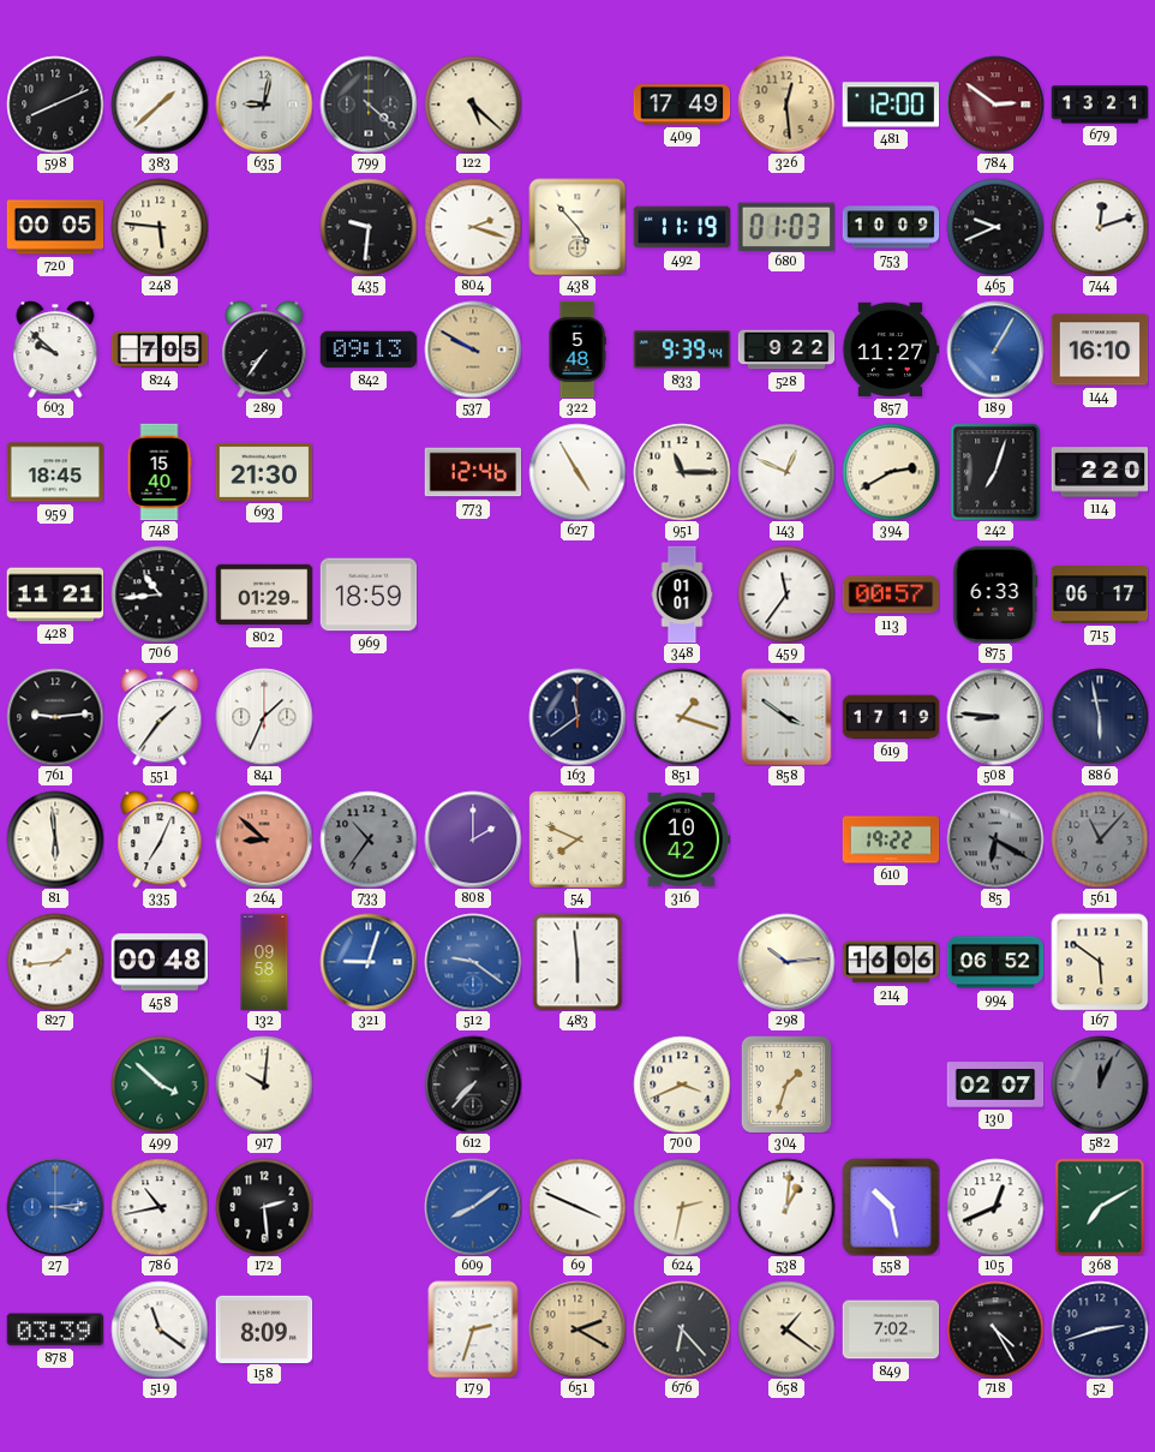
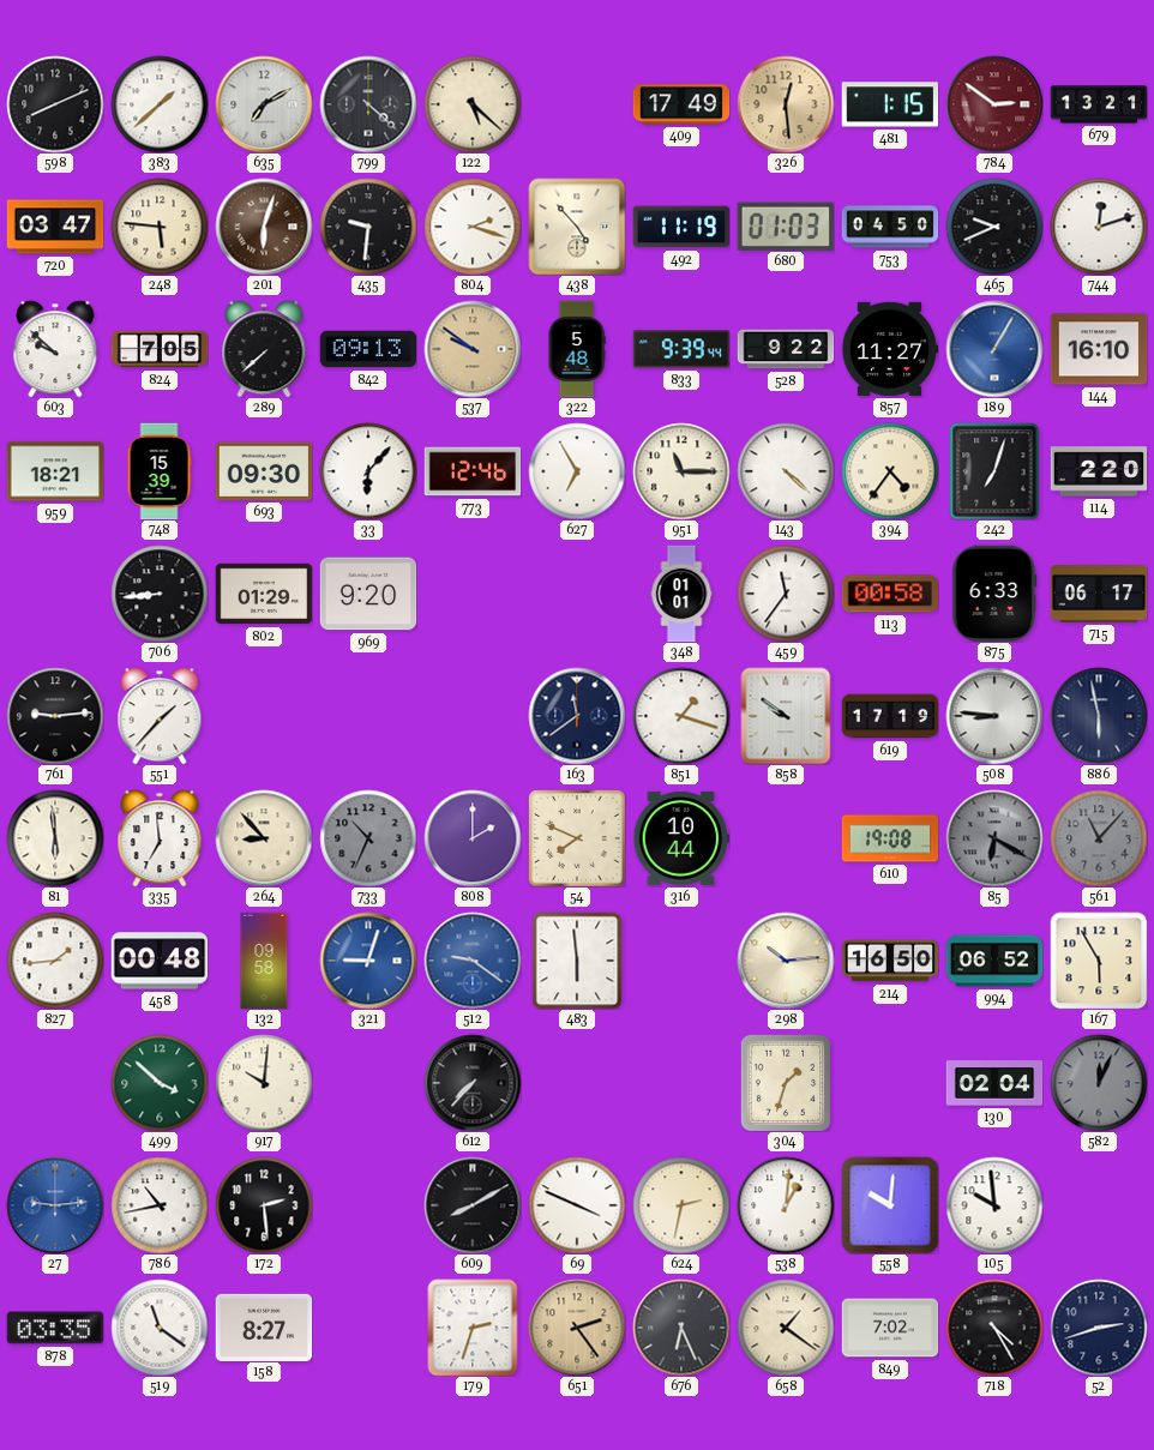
635: 9:02 -> 7:10 (264, 104)
481: 12:00 -> 1:15 (890, 104)
720: 00:05 -> 03:47 (55, 227)
201: none -> 6:03 (264, 227)
753: 10:09 -> 04:50 (890, 227)
289: 7:36 -> 7:38 (264, 349)
537: 9:50 -> 9:51 (473, 349)
959: 18:45 -> 18:21 (55, 471)
748: 15:40 -> 15:39 (160, 471)
693: 21:30 -> 09:30 (264, 471)
33: none -> 6:07 (368, 471)
627: 4:55 -> 6:55 (577, 471)
143: 12:49 -> 4:22 (786, 471)
394: 2:40 -> 4:36 (890, 471)
428: 11:21 -> none (55, 594)
706: 10:44 -> 8:44 (160, 594)
969: 18:59 -> 9:20 (368, 594)
113: 00:57 -> 00:58 (890, 594)
551: 1:36 -> 1:37 (160, 716)
841: 1:34 -> none (264, 717)
858: 3:51 -> 9:51 (786, 716)
335: 7:04 -> 6:59 (160, 838)
264: 8:52 -> 8:53 (264, 838)
264 dial: salmon -> cream (264, 838)
733: 10:36 -> 10:34 (368, 838)
316: 10:42 -> 10:44 (681, 838)
610: 19:22 -> 19:08 (890, 838)
214: 16:06 -> 16:50 (890, 961)
167: 5:51 -> 5:55 (1099, 961)
700: 3:41 -> none (682, 1084)
130: 02:07 -> 02:04 (994, 1083)
27: 3:14 -> 9:14 (55, 1205)
609: 8:09 -> 8:10 (473, 1205)
609 dial: blue -> black (473, 1205)
558: 10:28 -> 10:01 (890, 1205)
105: 12:41 -> 9:59 (994, 1205)
368: 7:10 -> none (1100, 1207)
878: 03:39 -> 03:35 (55, 1328)
158: 8:09 -> 8:27 (264, 1326)
651: 2:20 -> 2:24 (577, 1328)
676: 6:23 -> 6:26 (681, 1328)
